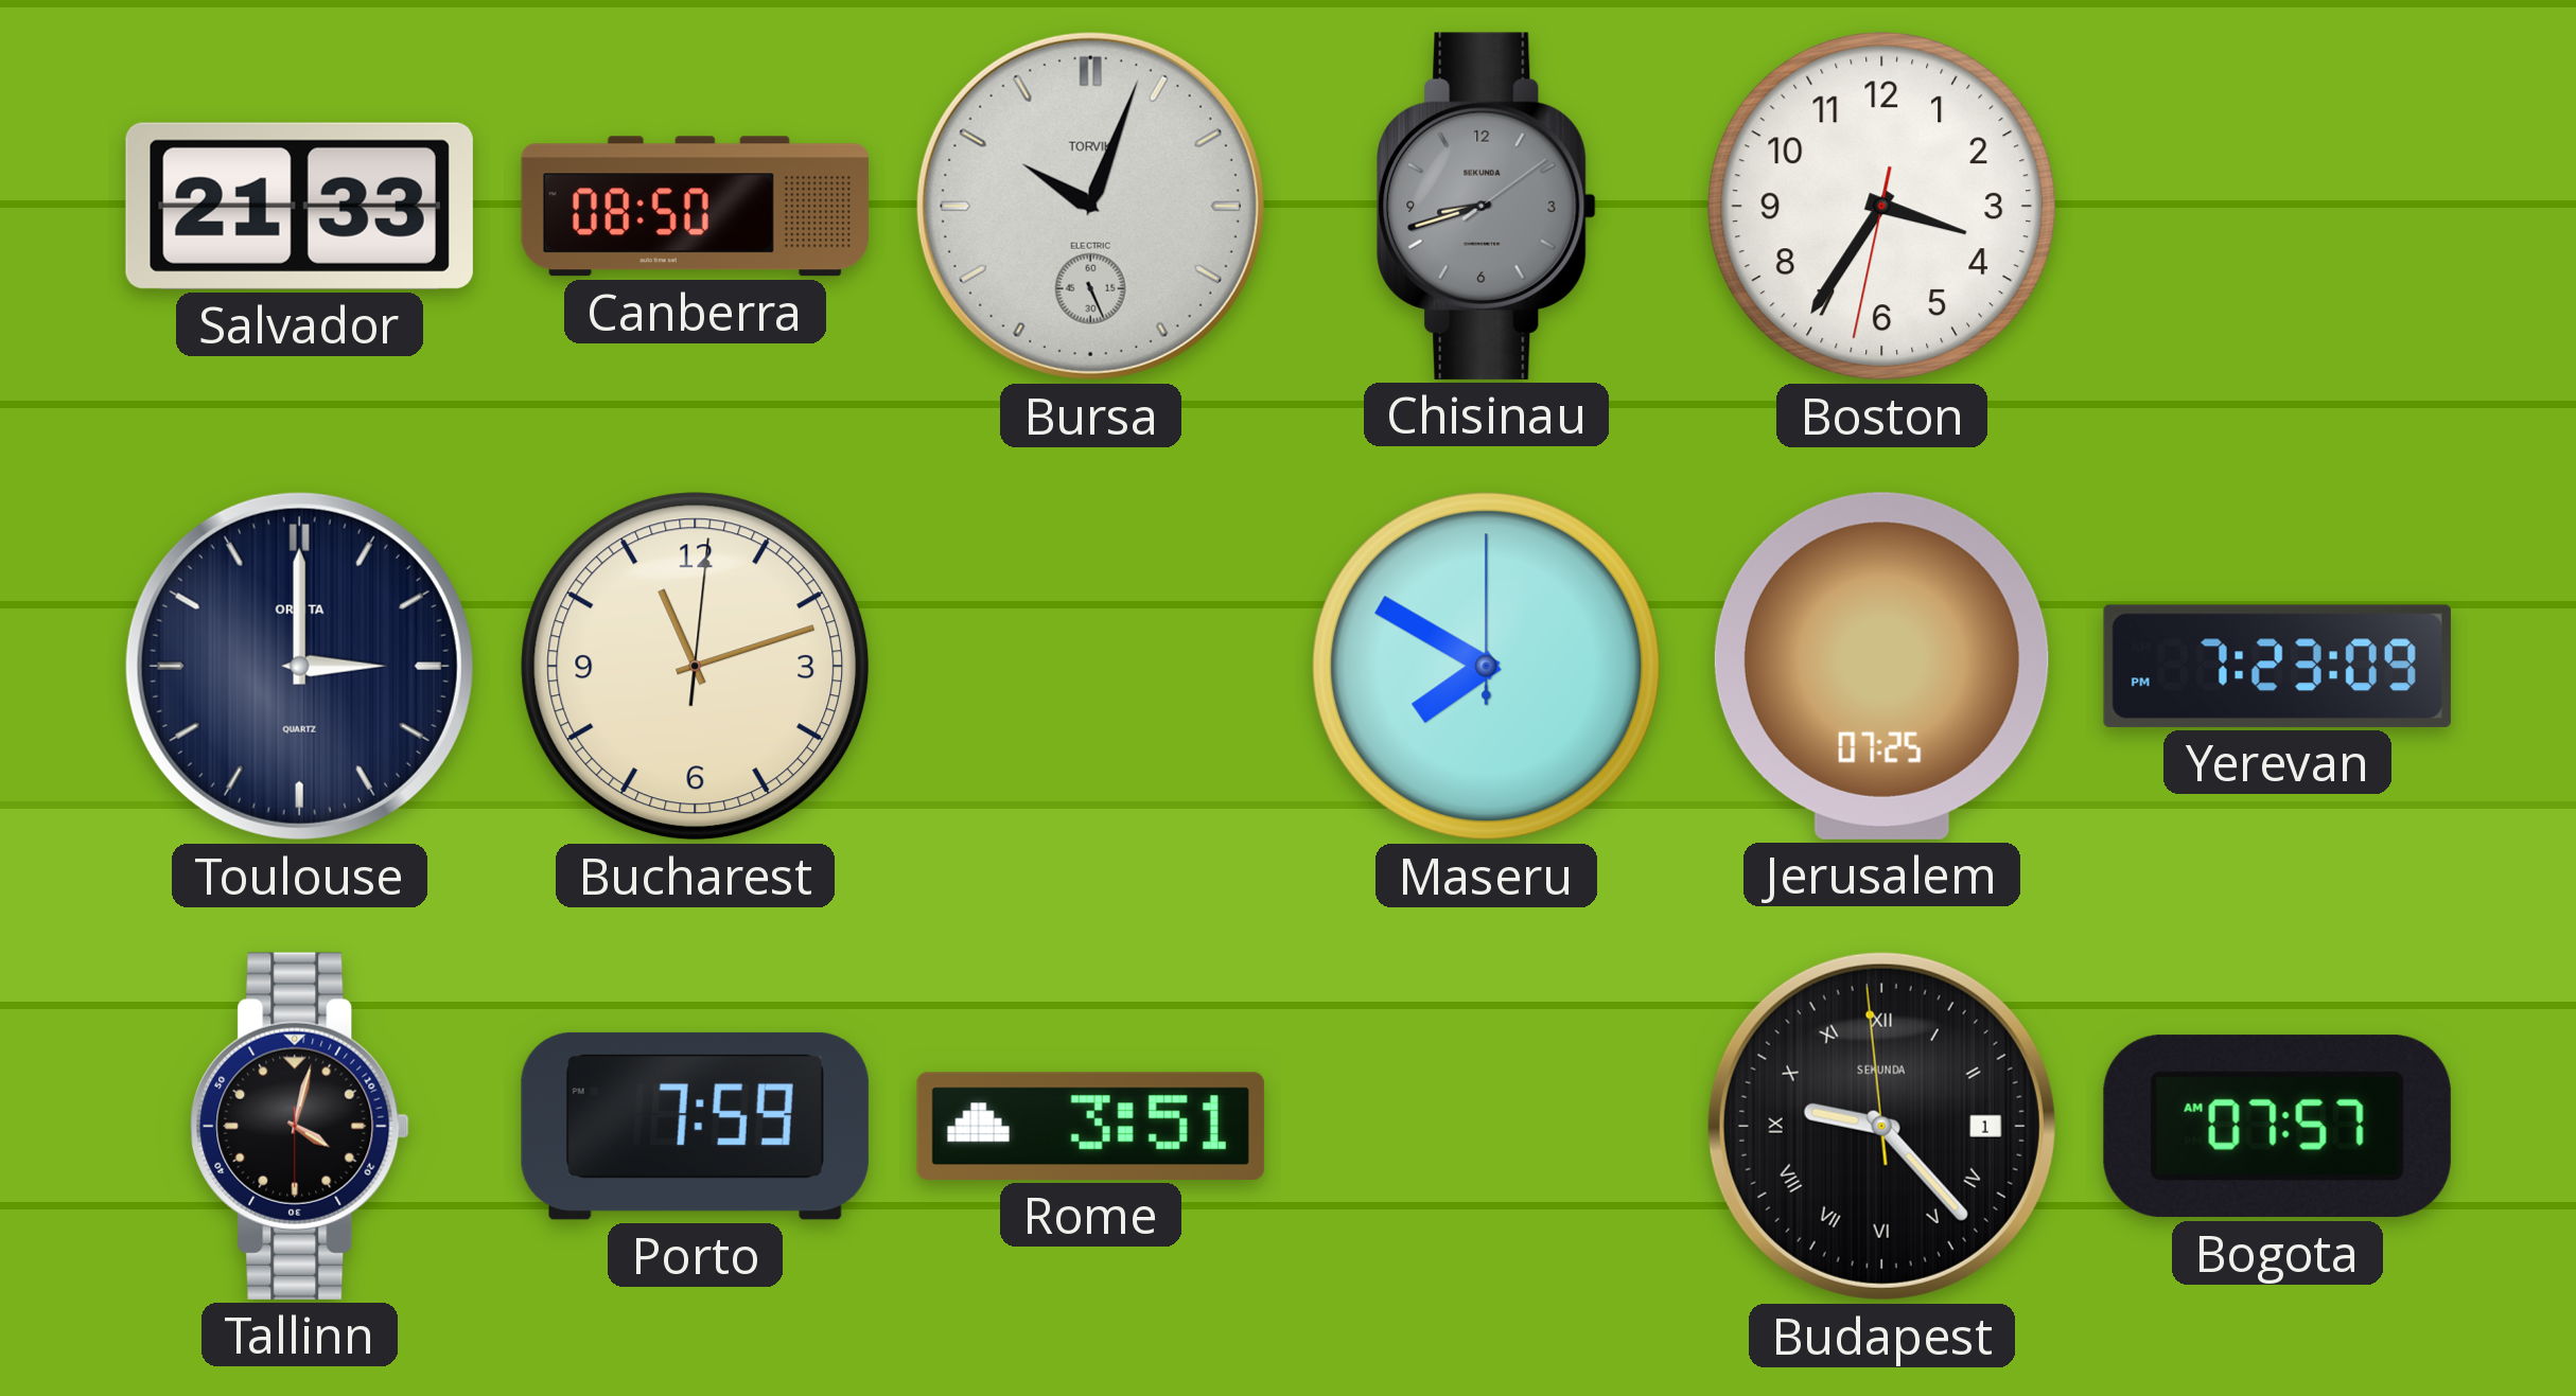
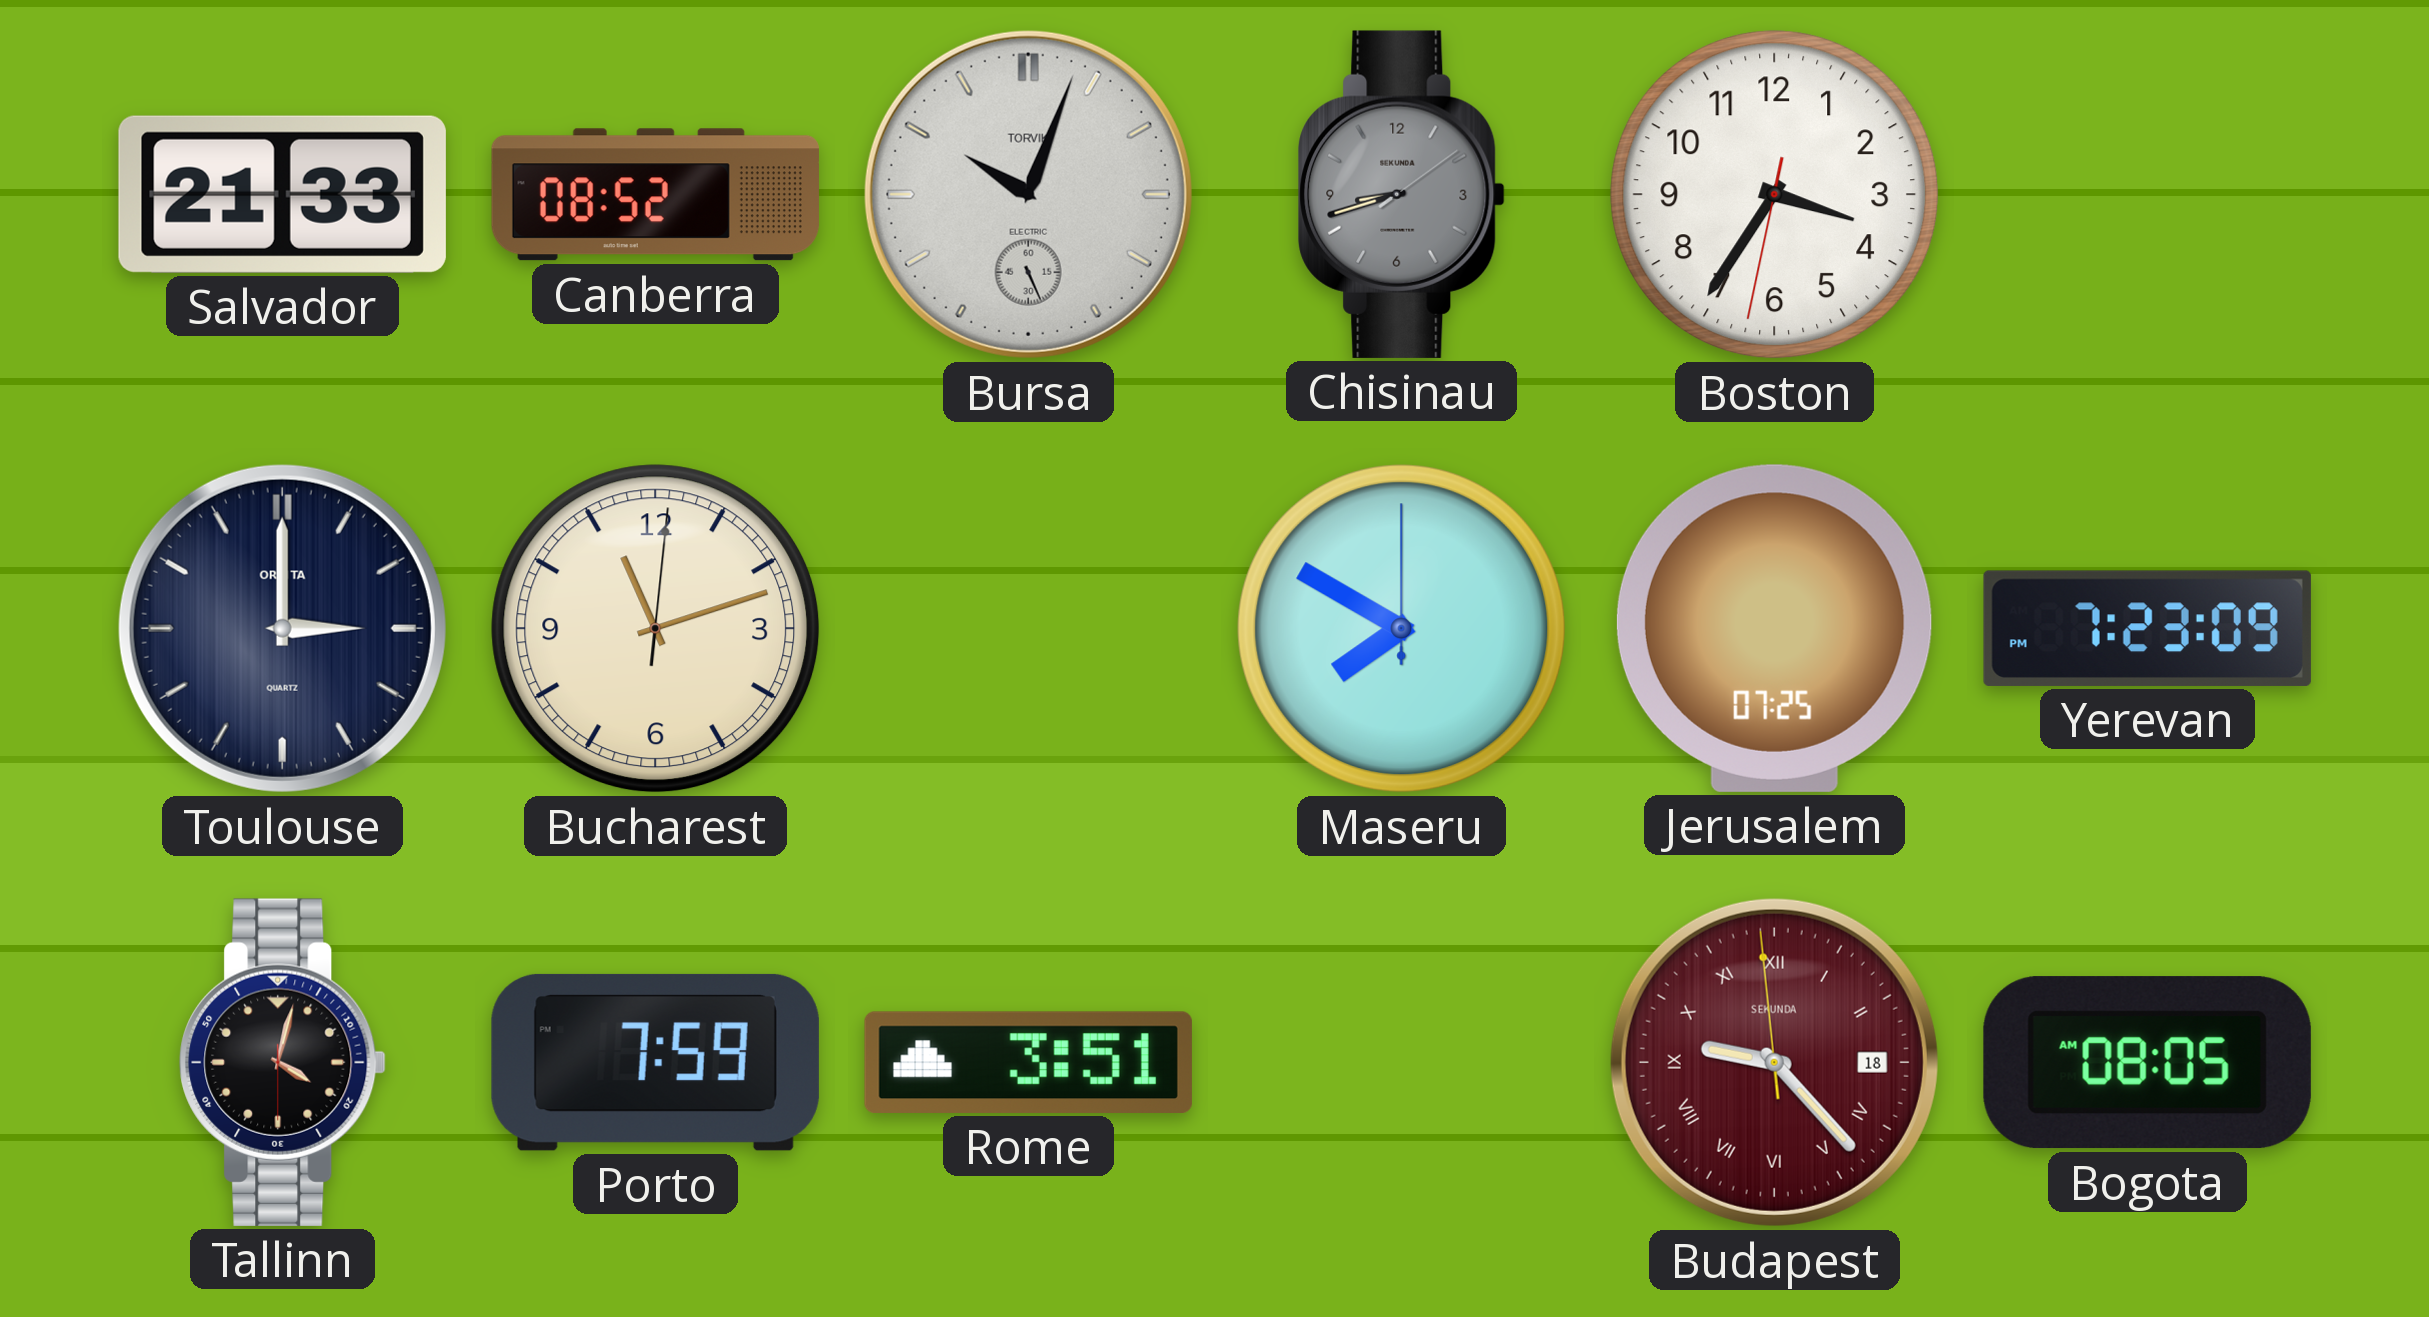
Canberra: 08:50 -> 08:52 (655, 195)
Budapest date: 1 -> 18 (1774, 1062)
Budapest dial: black -> burgundy (1774, 1062)
Bogota: 07:57 -> 08:05 (2147, 1063)
